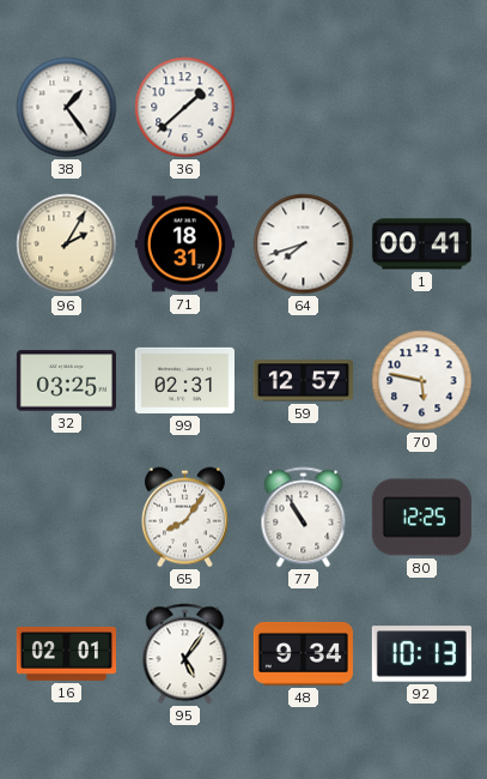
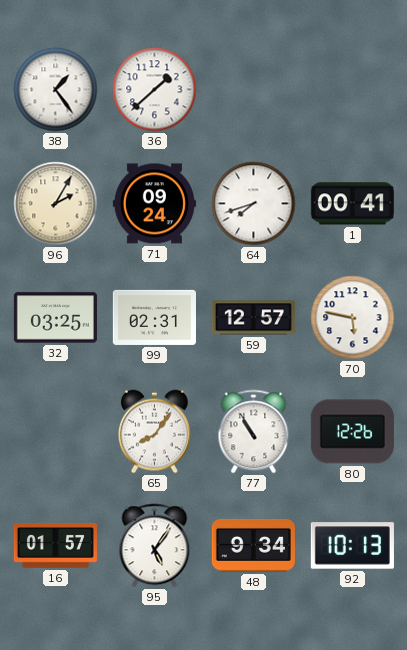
71: 18:31 -> 09:24 (154, 204)
80: 12:25 -> 12:26 (352, 432)
16: 02:01 -> 01:57 (55, 545)
